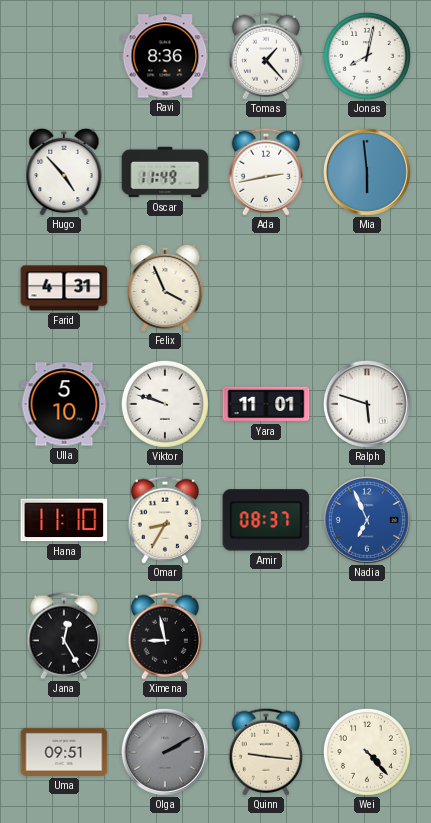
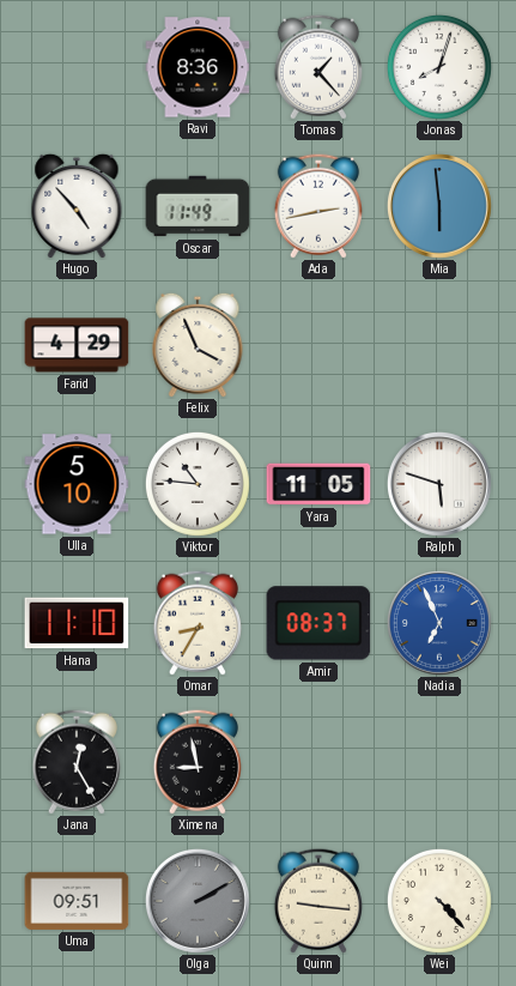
Jonas: 8:02 -> 8:03 (439, 67)
Farid: 4:31 -> 4:29 (77, 345)
Viktor: 9:48 -> 10:46 (198, 484)
Yara: 11:01 -> 11:05 (318, 484)
